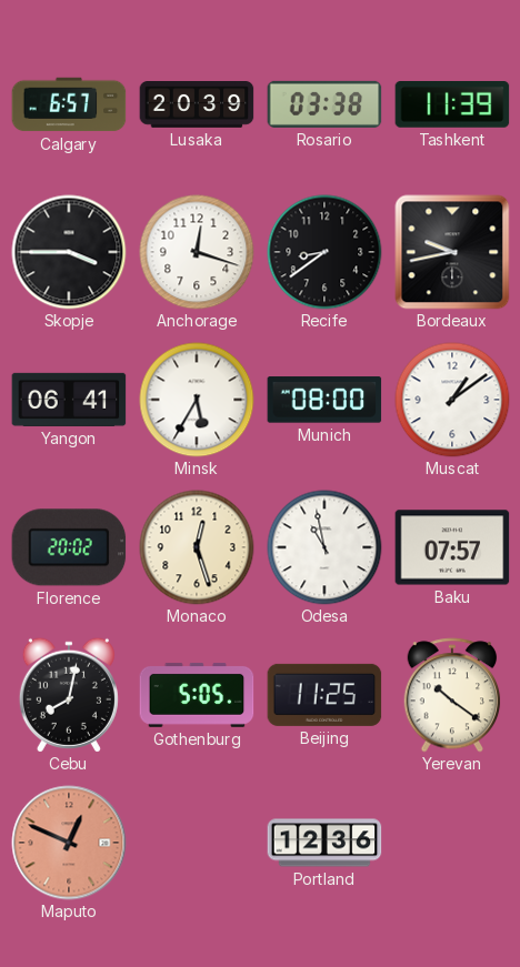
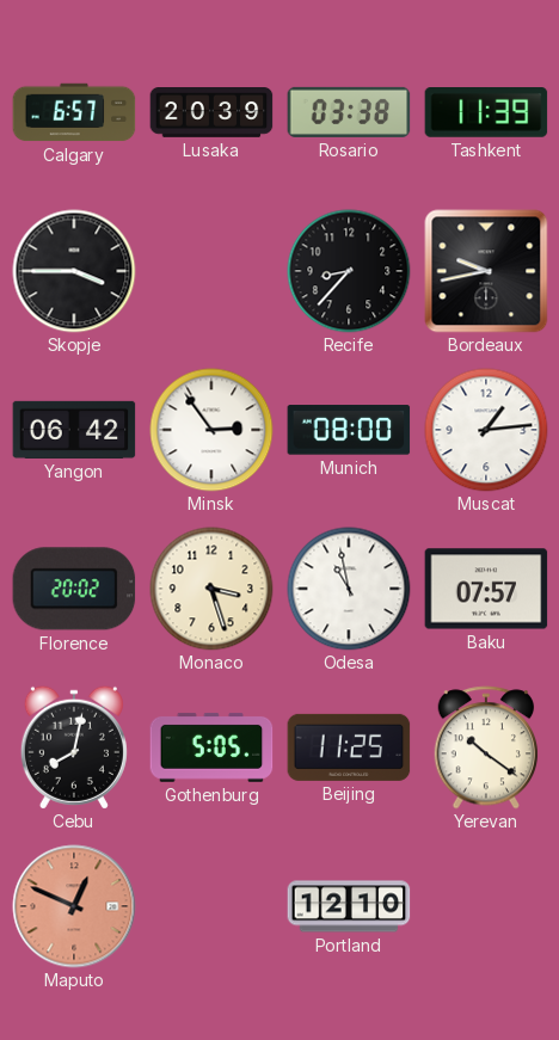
Anchorage: 12:18 -> none (197, 252)
Recife: 8:39 -> 8:37 (349, 271)
Yangon: 06:41 -> 06:42 (74, 430)
Minsk: 5:35 -> 2:54 (211, 430)
Muscat: 1:09 -> 1:14 (486, 430)
Monaco: 12:27 -> 3:27 (211, 589)
Portland: 12:36 -> 12:10 (349, 906)
